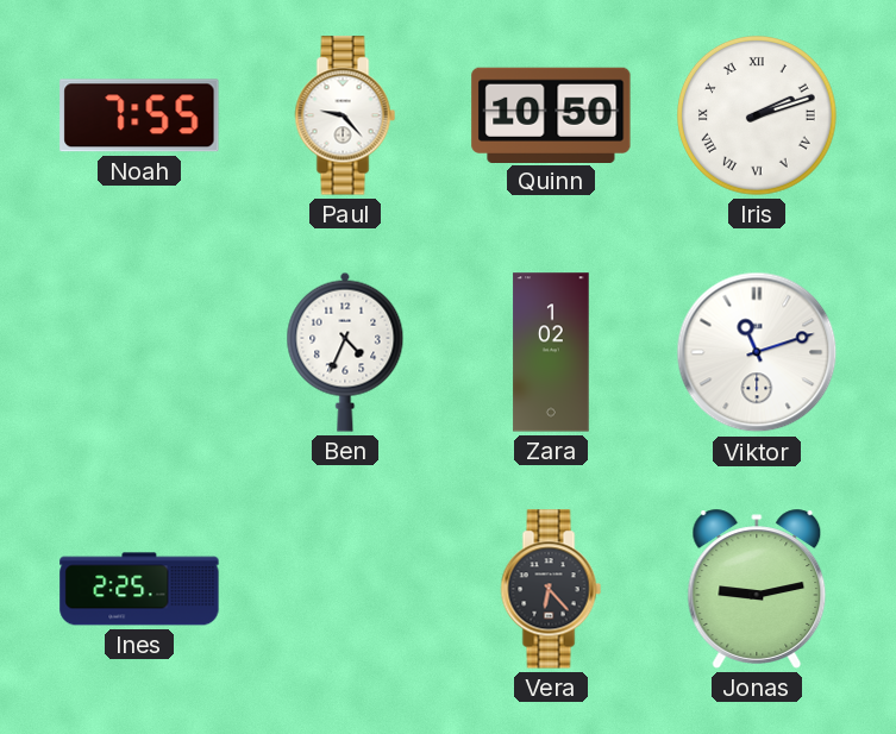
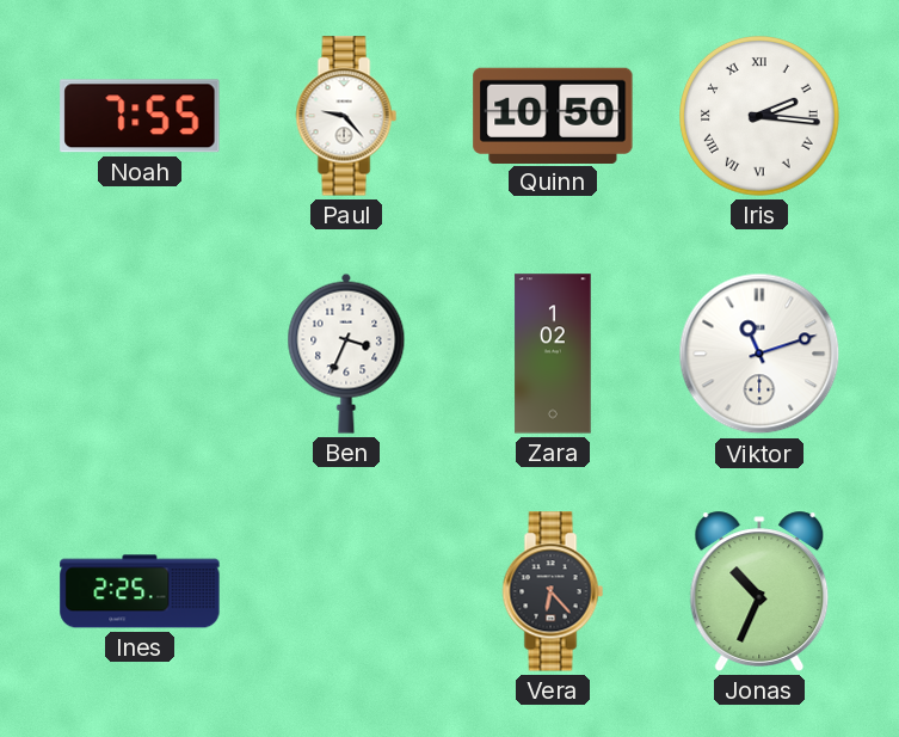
Iris: 2:12 -> 2:16 (761, 117)
Ben: 4:34 -> 3:34 (346, 354)
Jonas: 9:13 -> 10:34 (759, 591)
